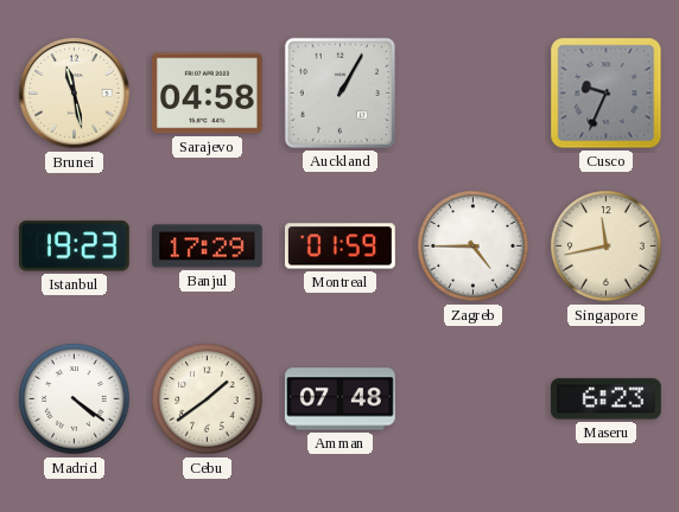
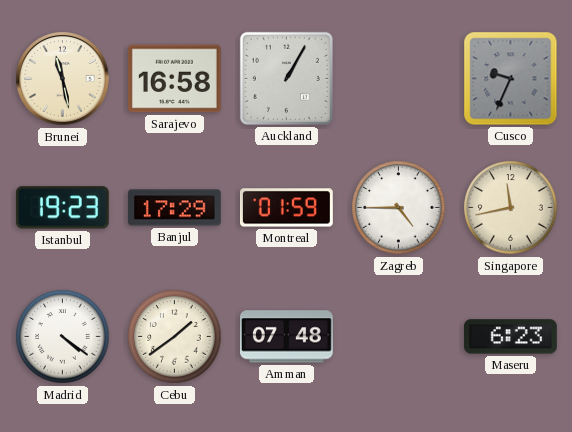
Sarajevo: 04:58 -> 16:58 (174, 79)
